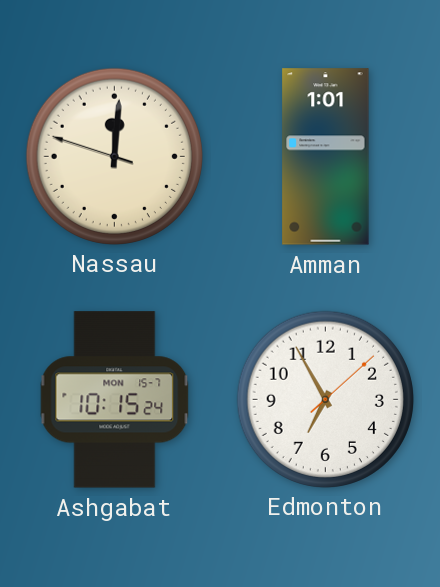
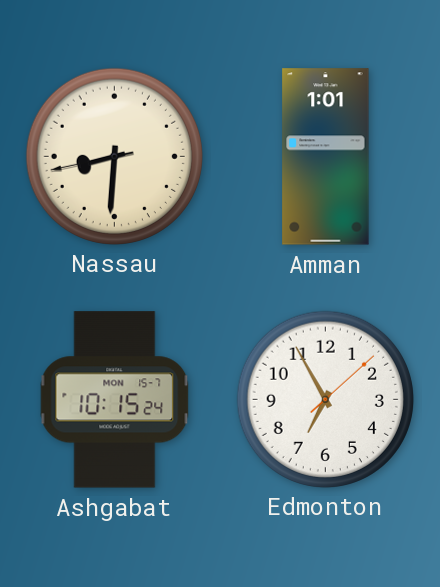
Nassau: 12:00 -> 8:30 (114, 156)
